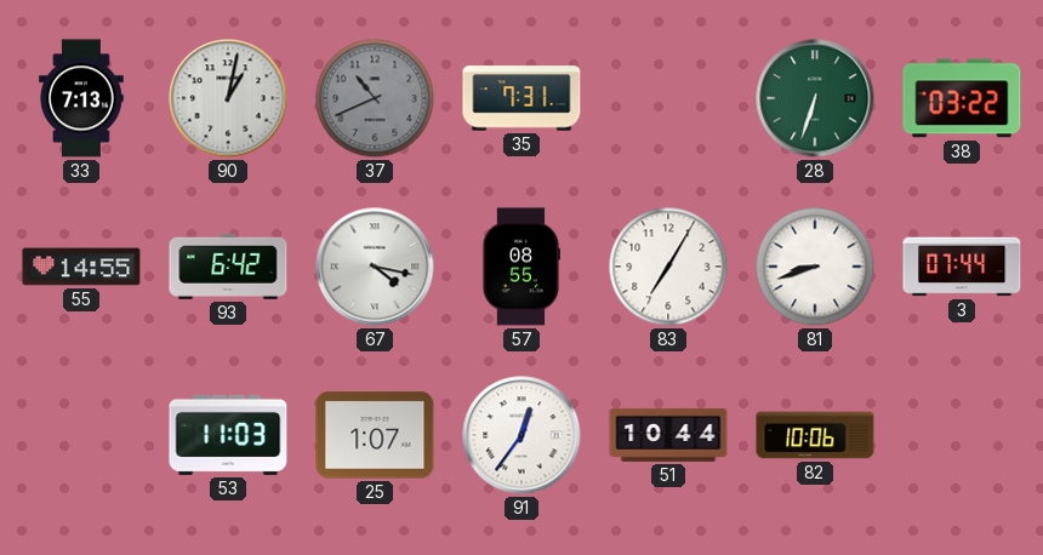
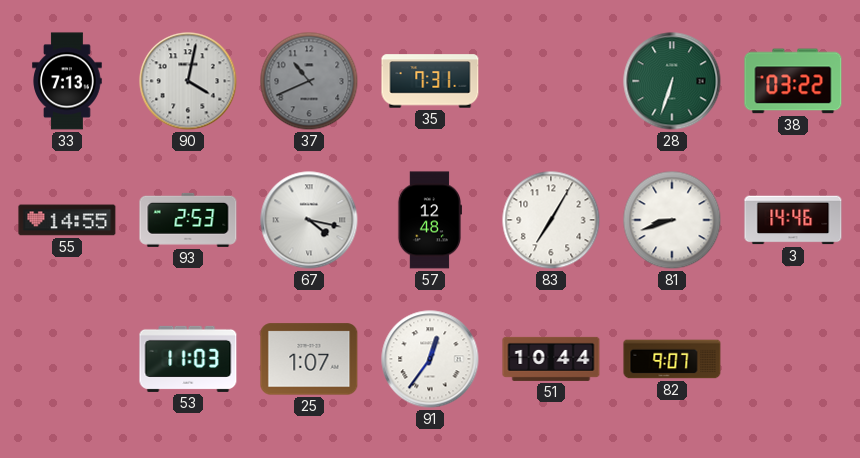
90: 1:02 -> 4:02 (188, 81)
93: 6:42 -> 2:53 (188, 220)
57: 08:55 -> 12:48 (429, 220)
3: 07:44 -> 14:46 (793, 220)
82: 10:06 -> 9:07 (672, 359)
